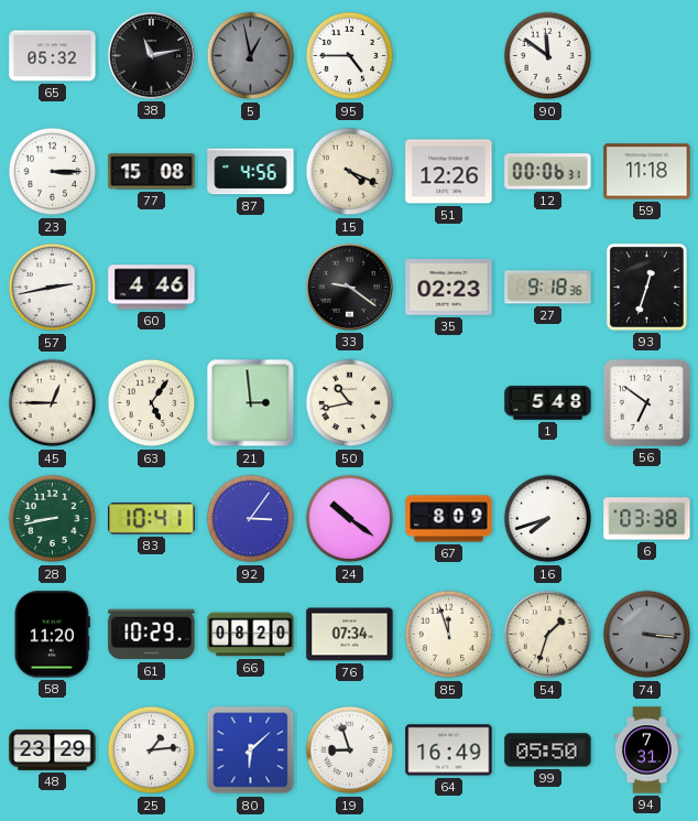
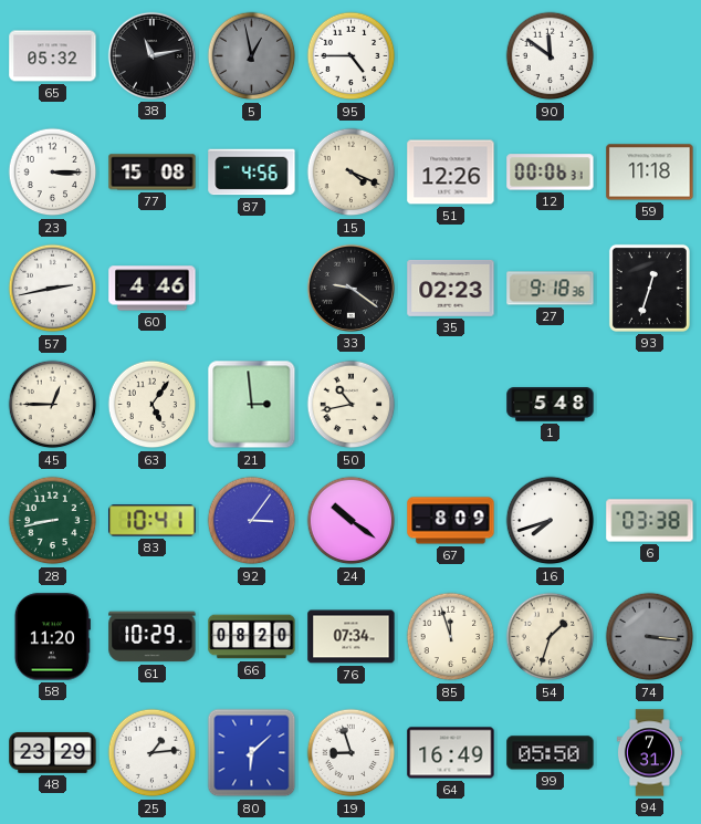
56: 6:51 -> none (646, 402)
